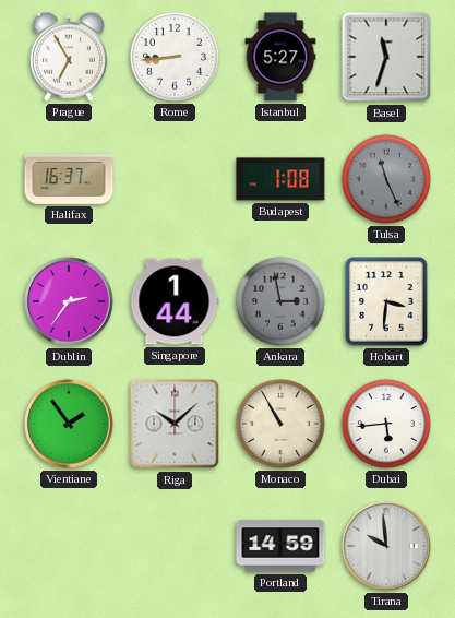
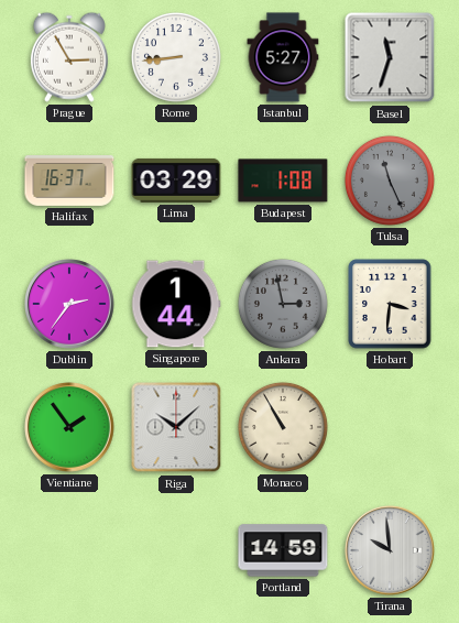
Prague: 6:55 -> 2:55 (69, 57)
Lima: none -> 03:29 (176, 181)
Dubai: 5:44 -> none (386, 424)
